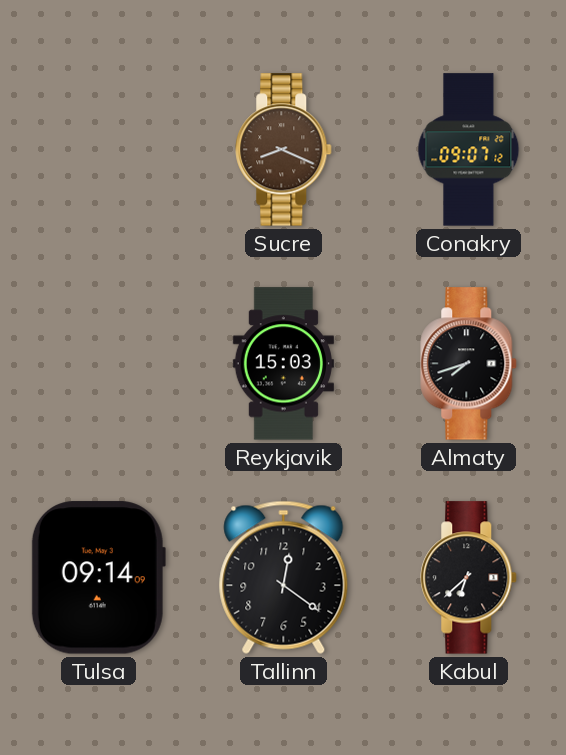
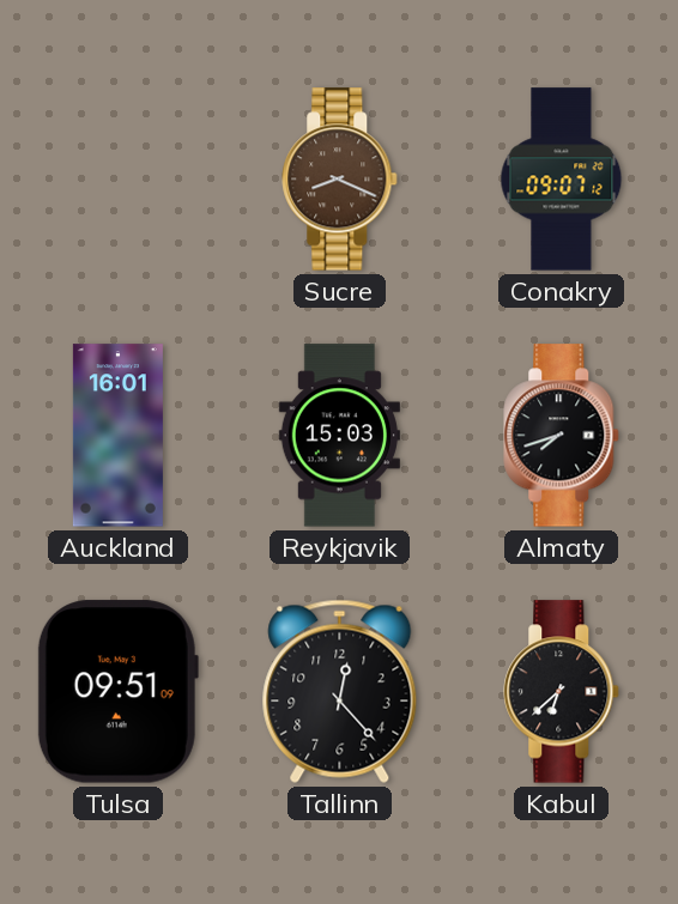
Auckland: none -> 16:01 (117, 436)
Tulsa: 09:14 -> 09:51 (117, 692)
Tallinn: 12:21 -> 12:23 (340, 691)
